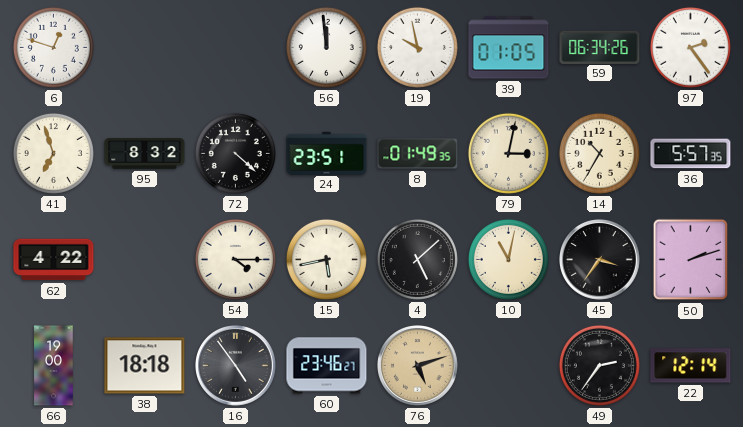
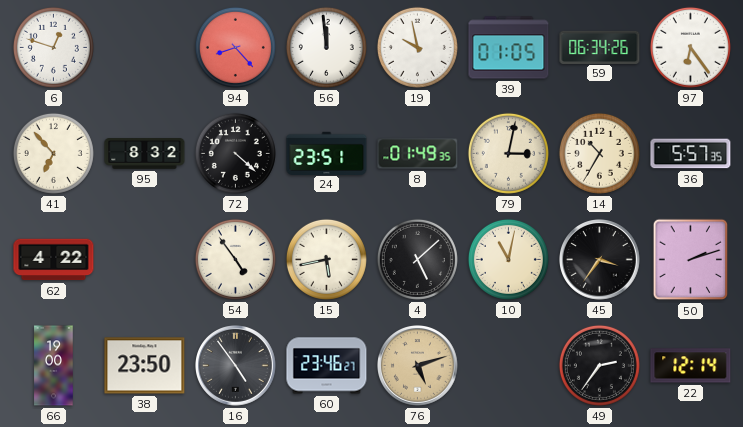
94: none -> 8:23 (235, 47)
97: 2:24 -> 6:24 (690, 47)
41: 6:57 -> 6:53 (53, 153)
54: 4:15 -> 4:54 (235, 259)
38: 18:18 -> 23:50 (145, 366)
